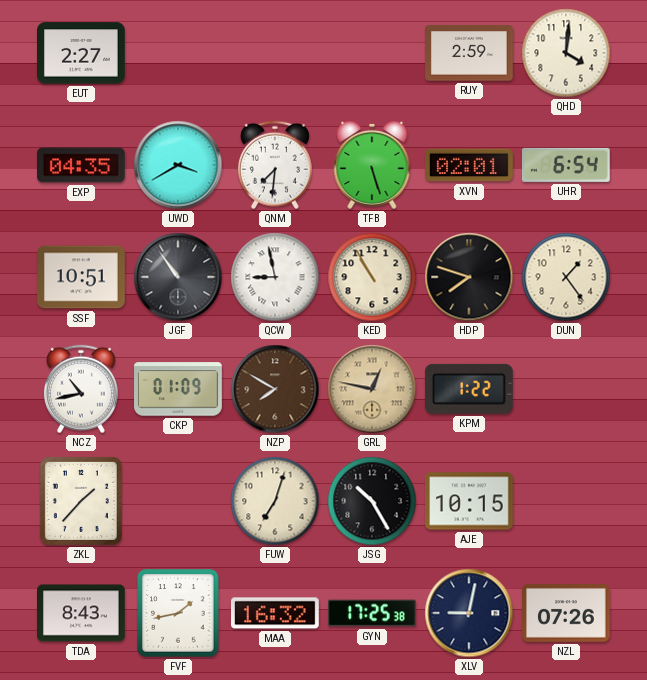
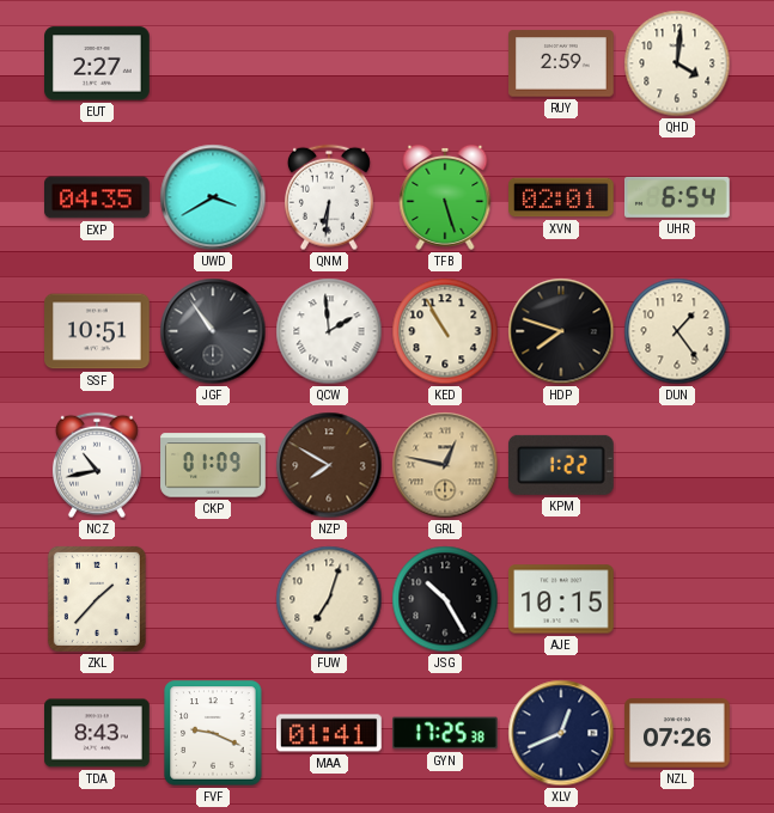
QNM: 7:31 -> 6:31 (329, 197)
QCW: 8:58 -> 1:59 (329, 331)
FVF: 1:43 -> 9:19 (213, 733)
MAA: 16:32 -> 01:41 (330, 733)
XLV: 9:02 -> 12:41 (561, 733)
